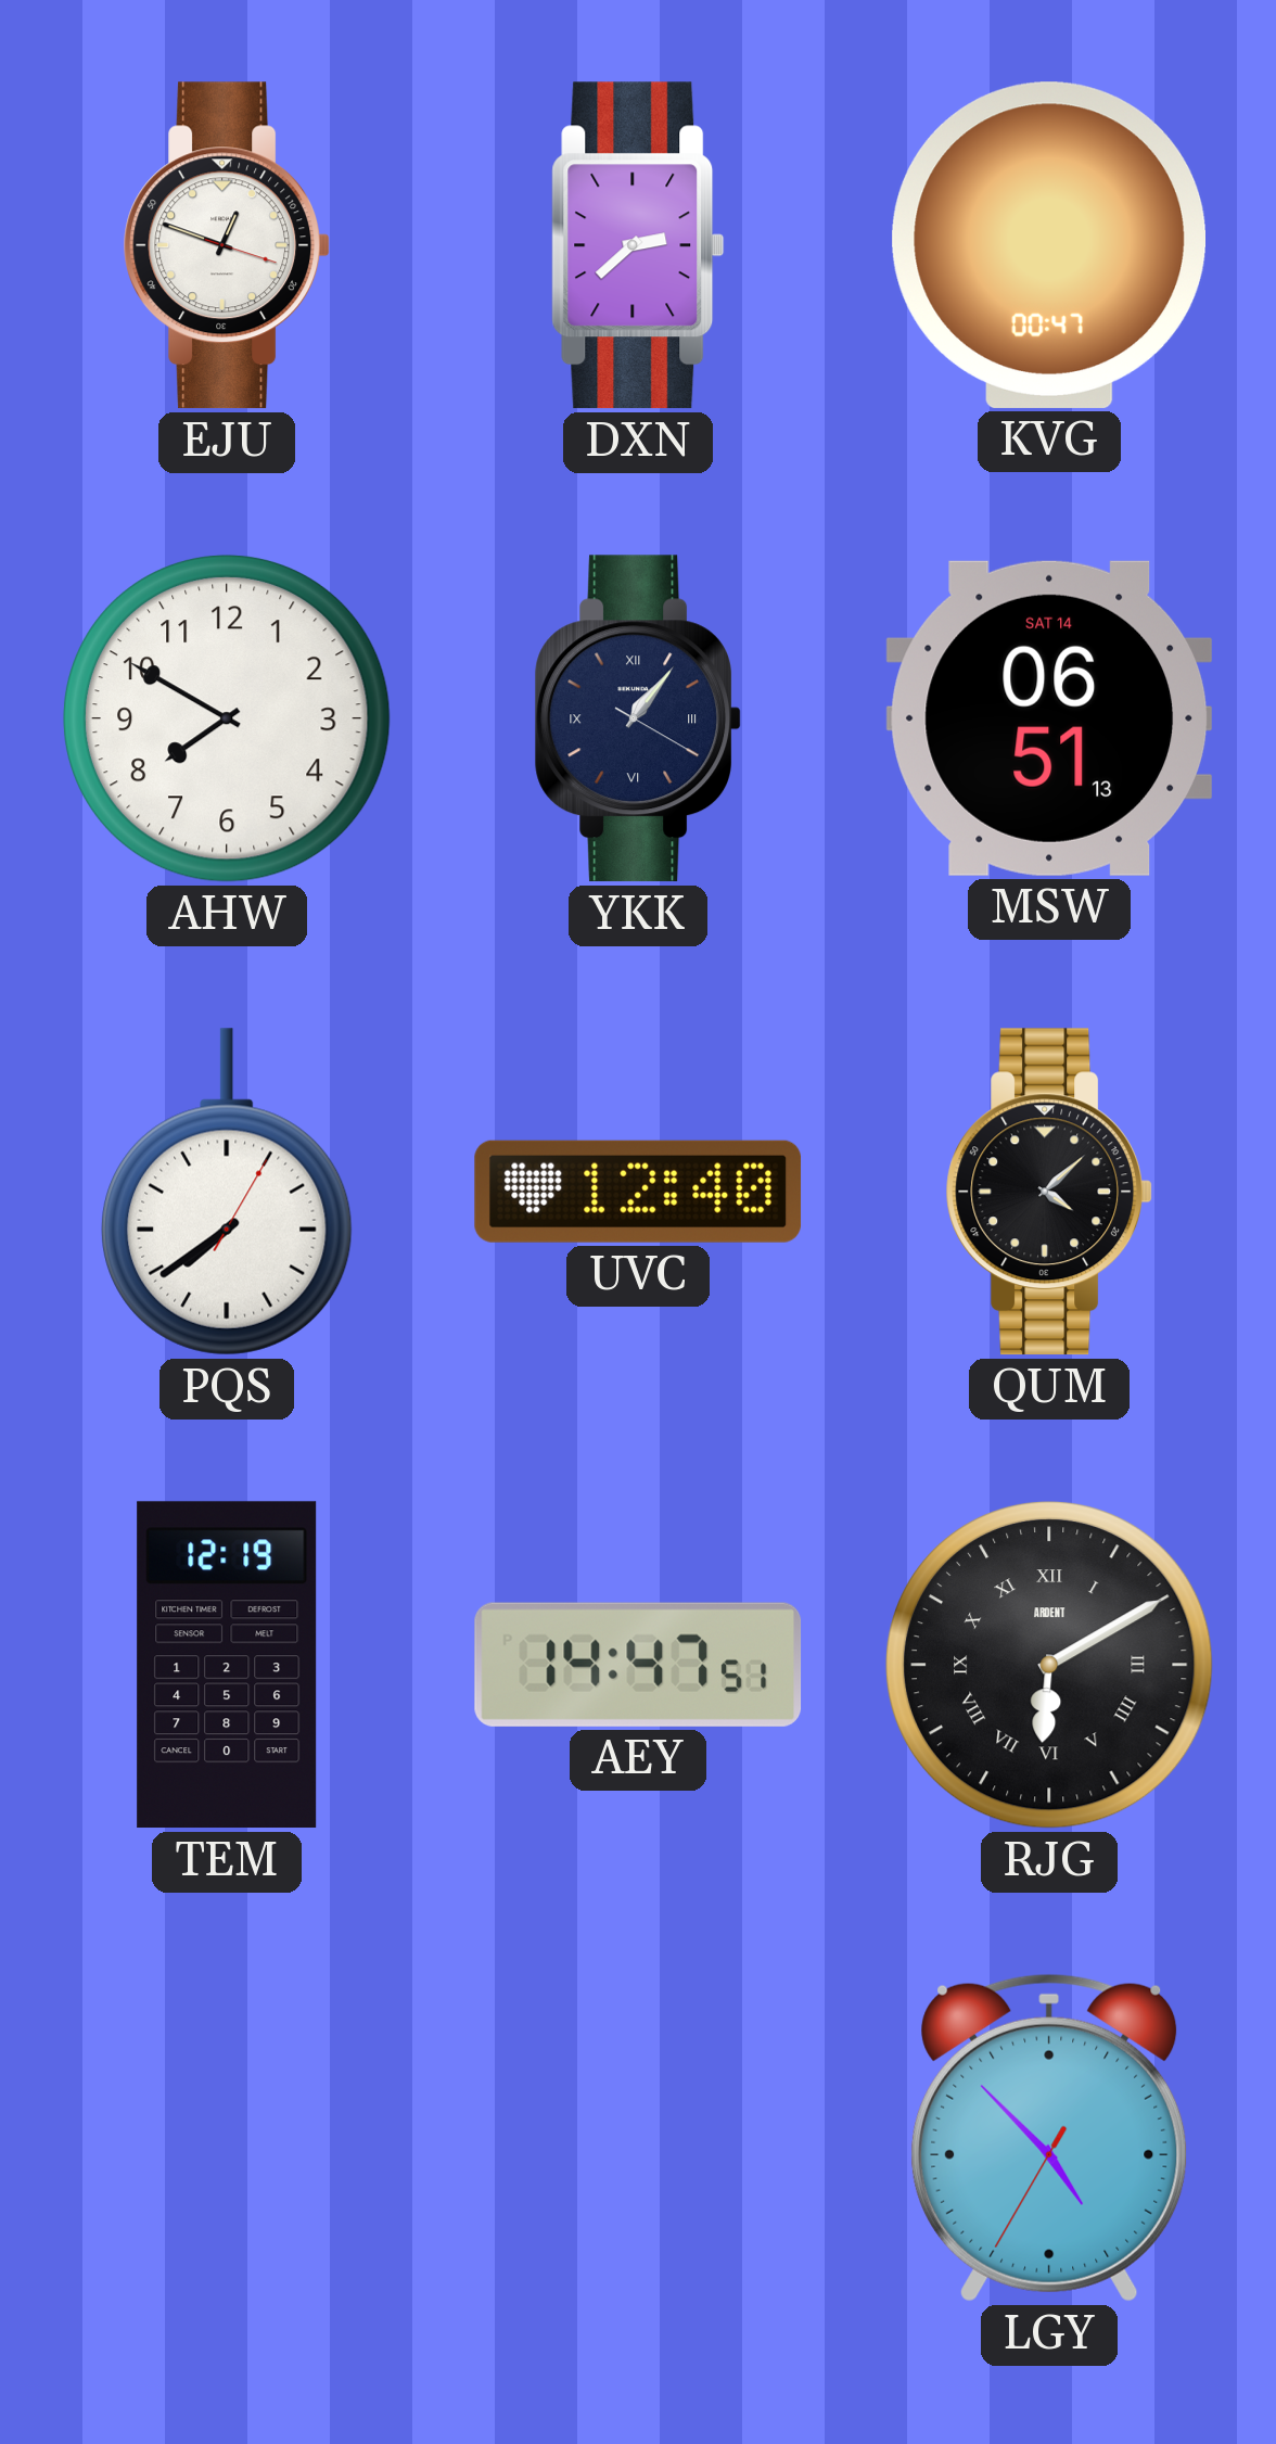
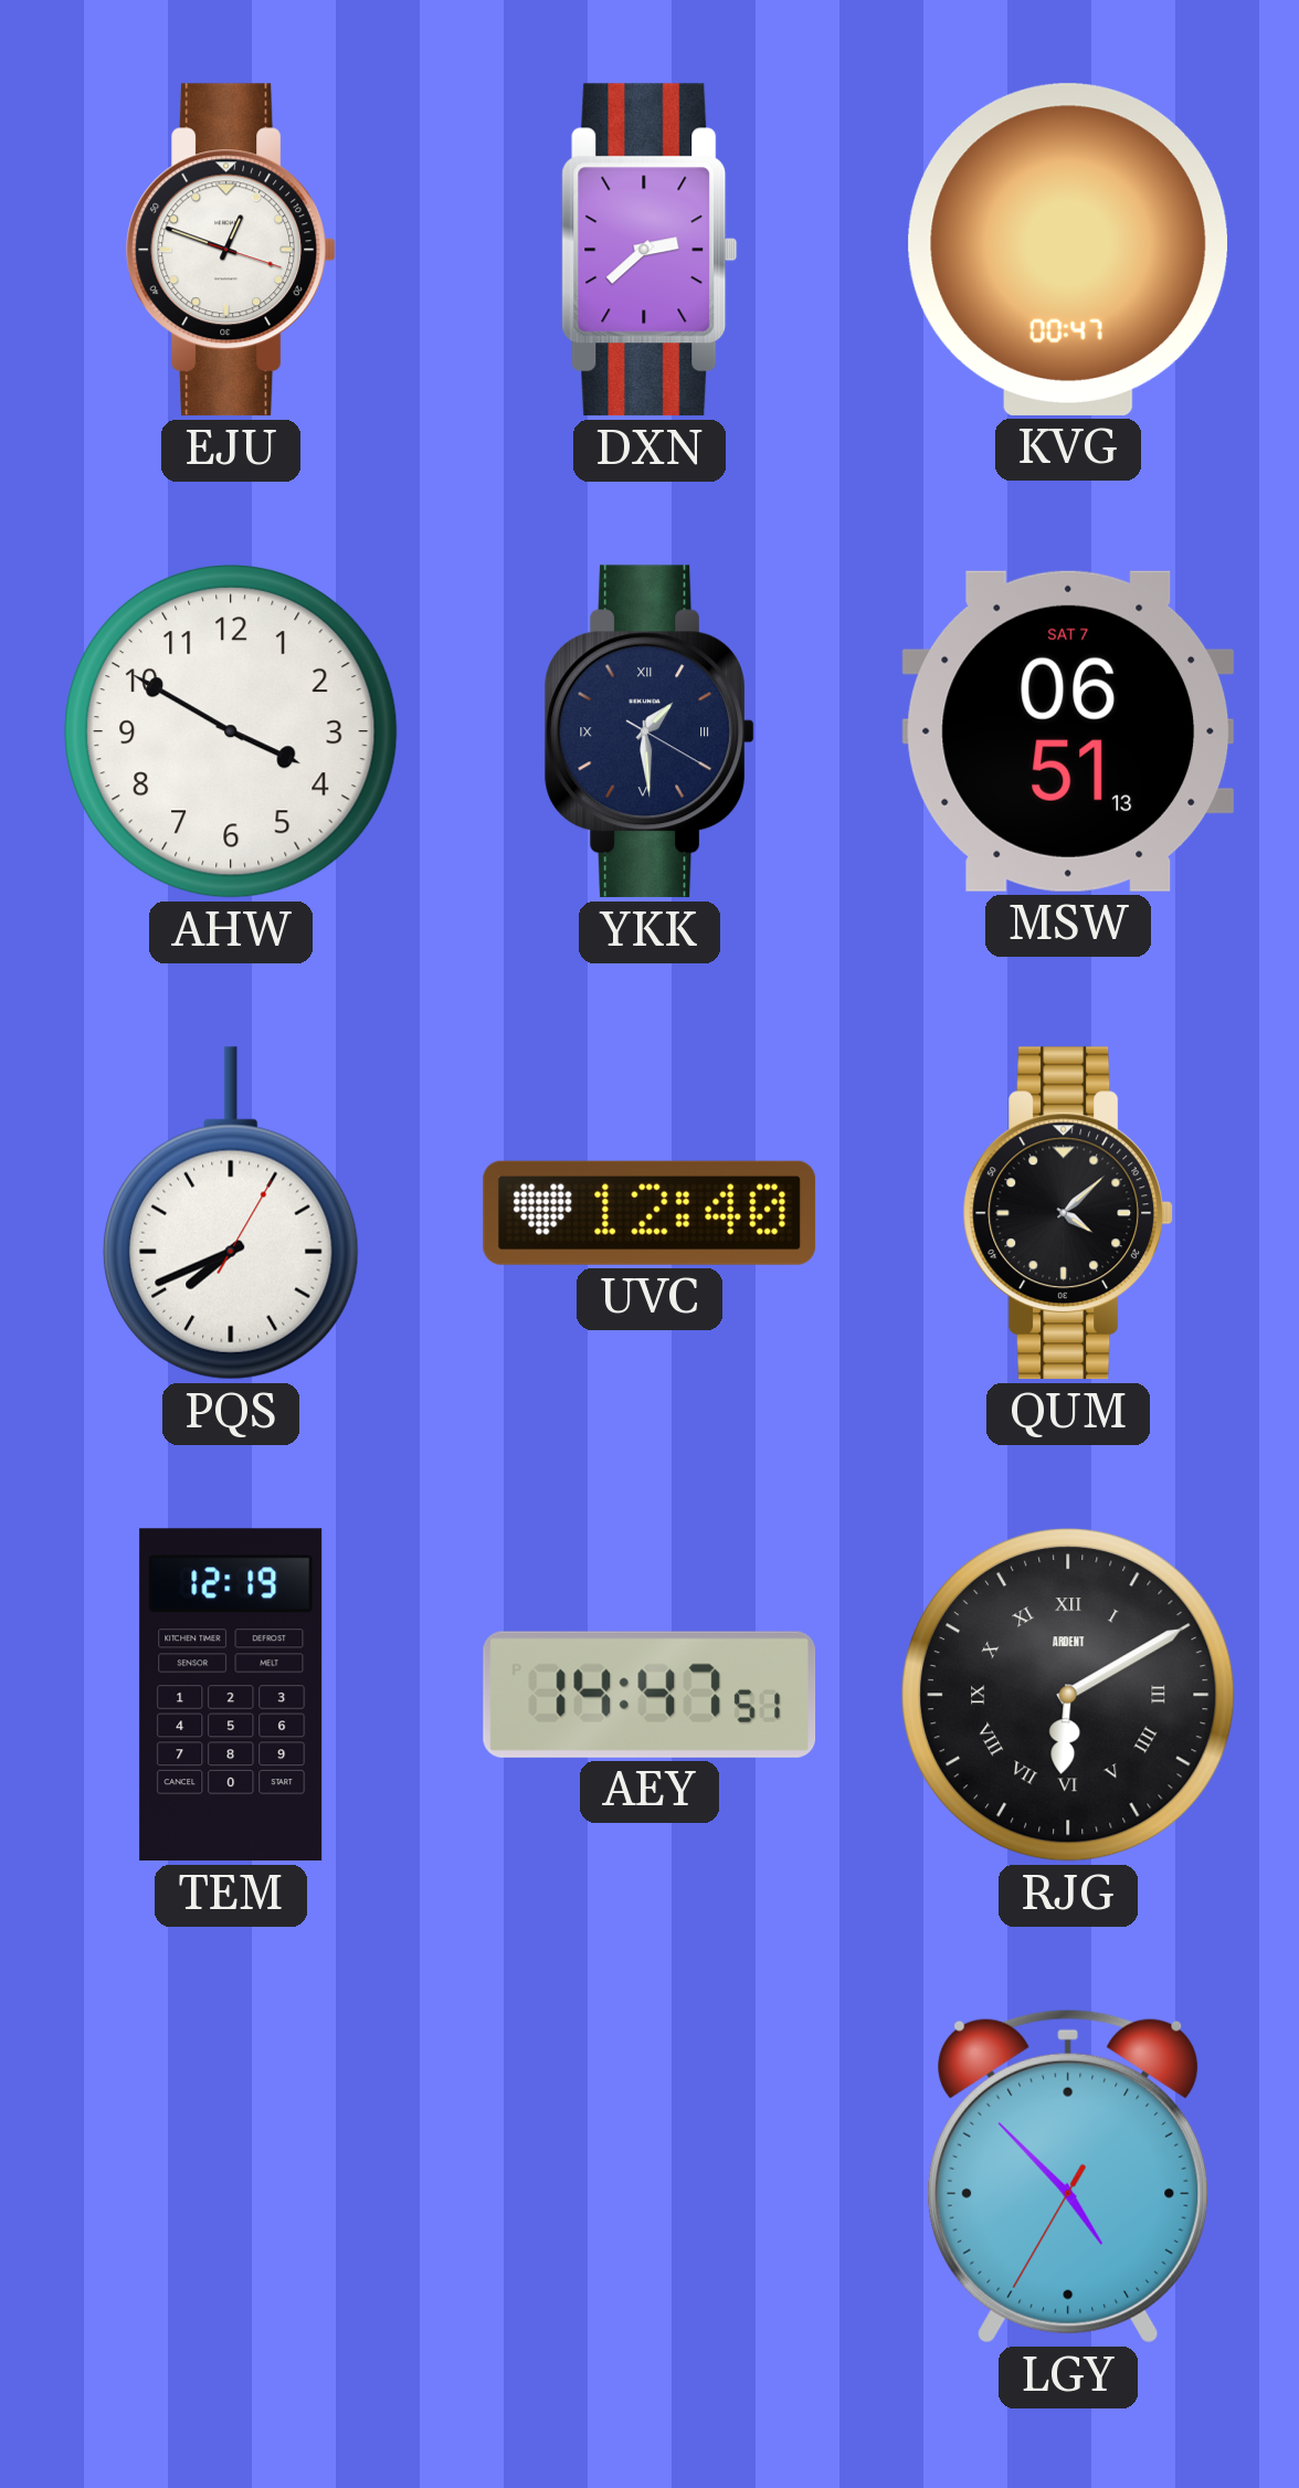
AHW: 7:50 -> 3:50 (231, 731)
YKK: 1:06 -> 1:29 (648, 731)
MSW date: SAT 14 -> SAT 7 (1068, 731)
PQS: 7:39 -> 7:41 (231, 1213)
